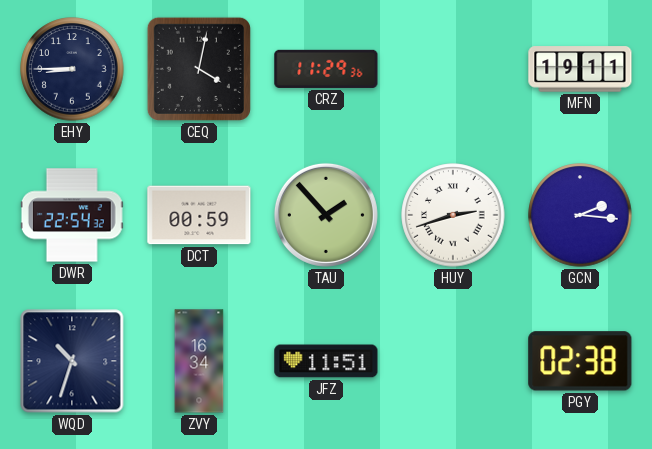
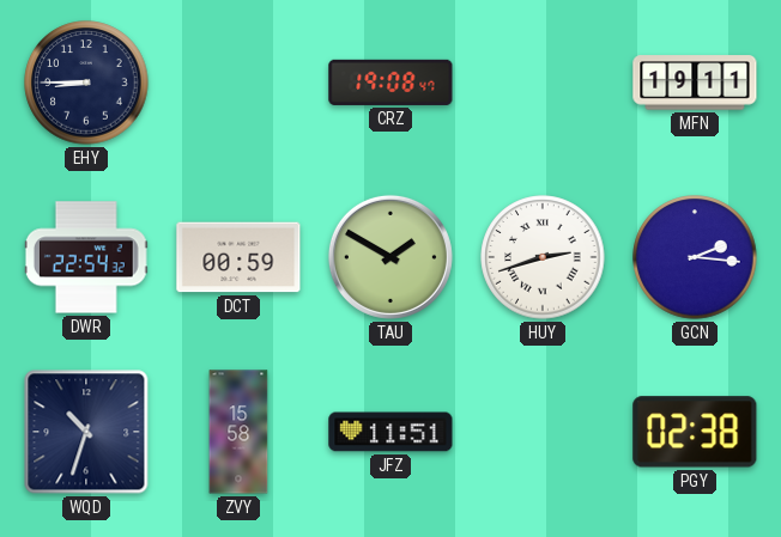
CEQ: 4:02 -> none (199, 69)
CRZ: 11:29 -> 19:08 (390, 83)
TAU: 1:53 -> 1:50 (390, 257)
ZVY: 16:34 -> 15:58 (238, 432)
